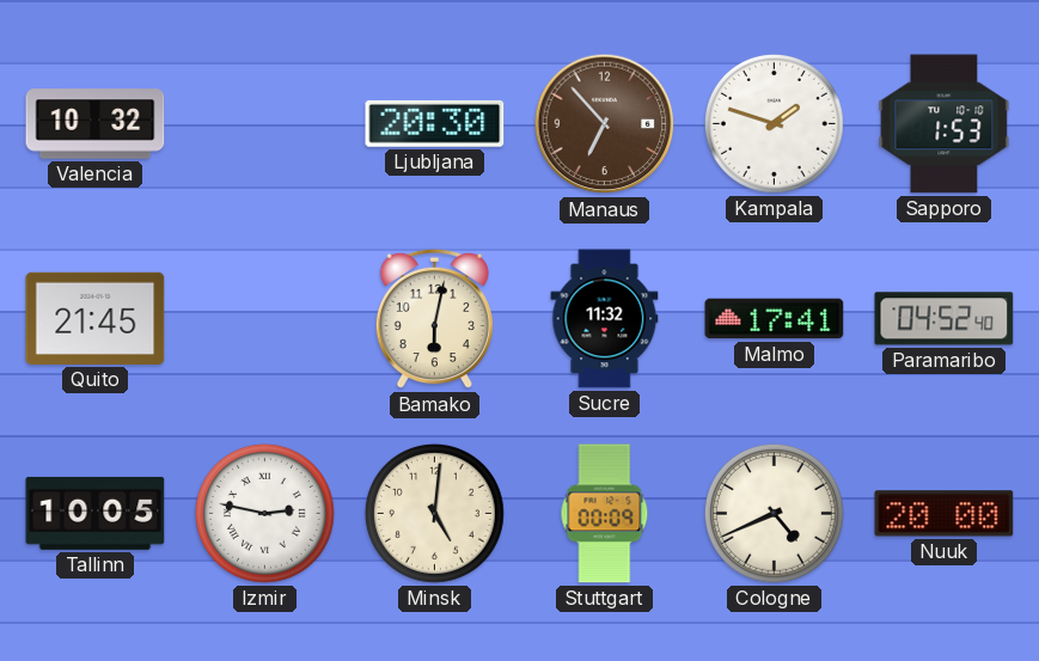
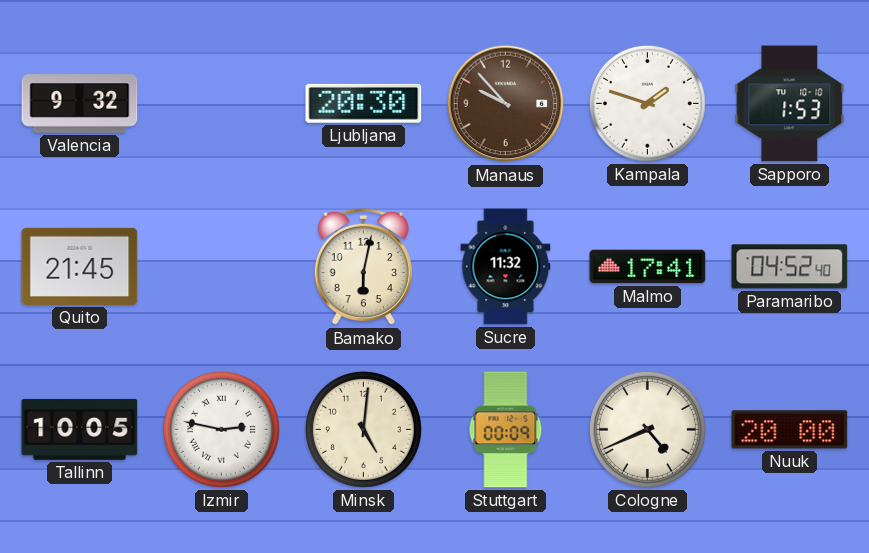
Valencia: 10:32 -> 9:32 (80, 104)
Manaus: 6:53 -> 9:53 (506, 104)
